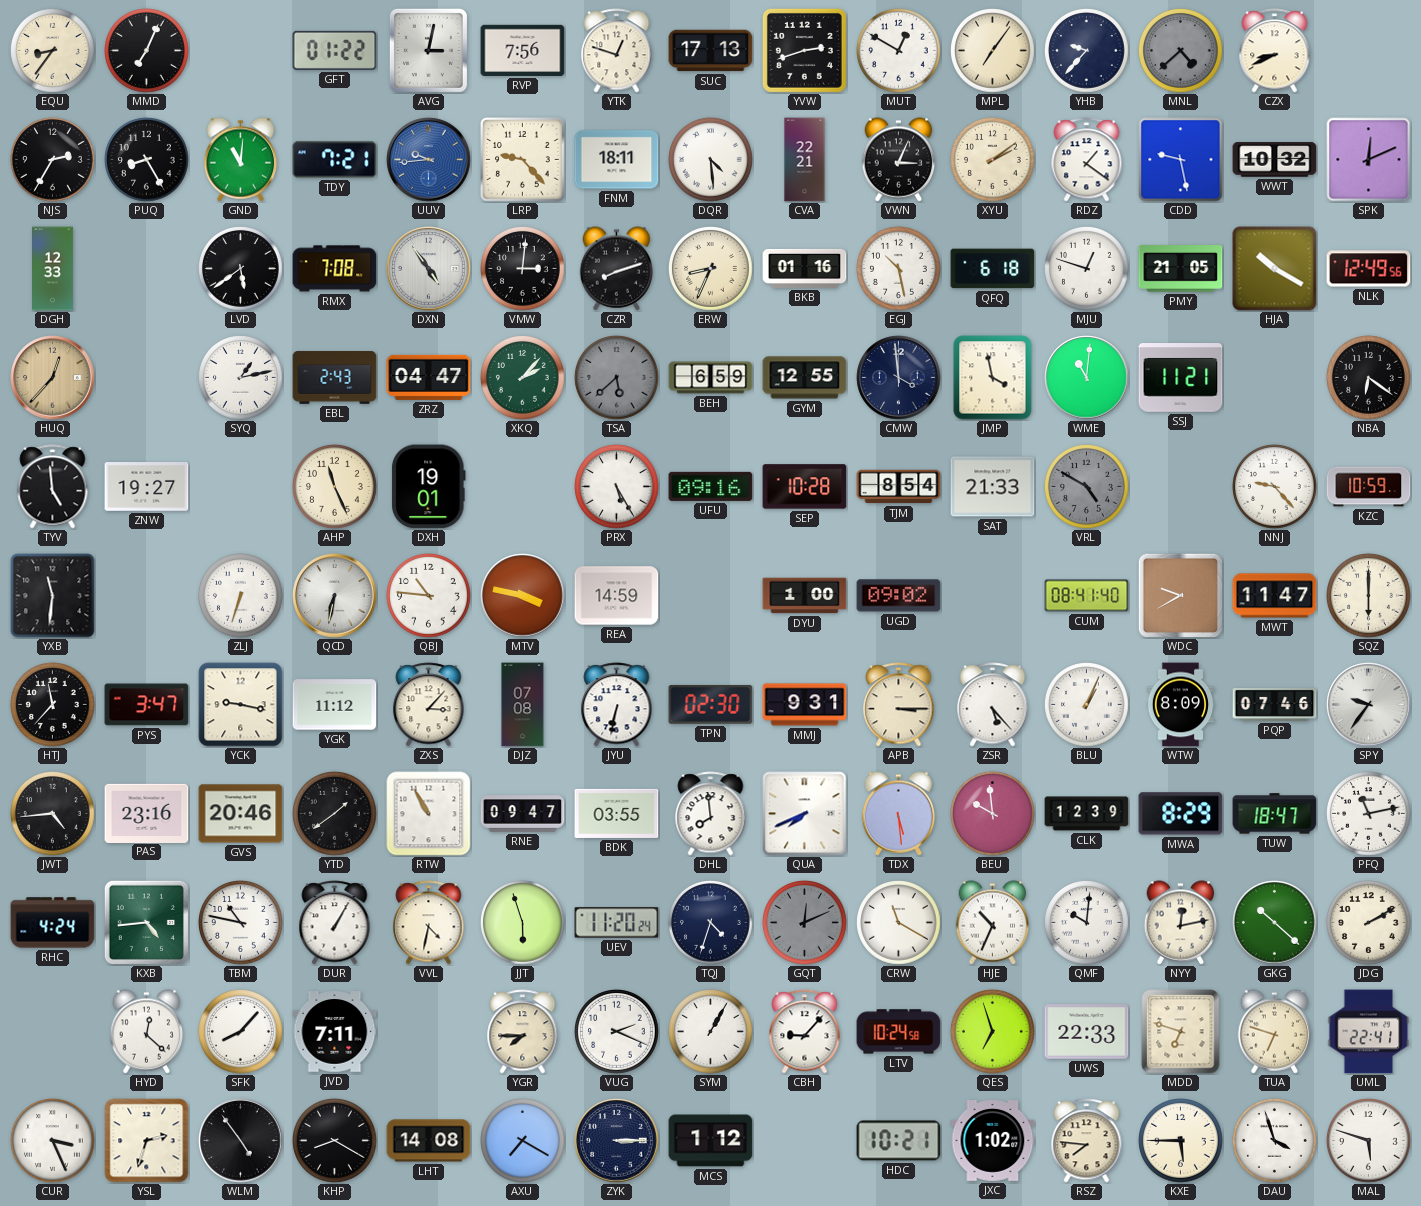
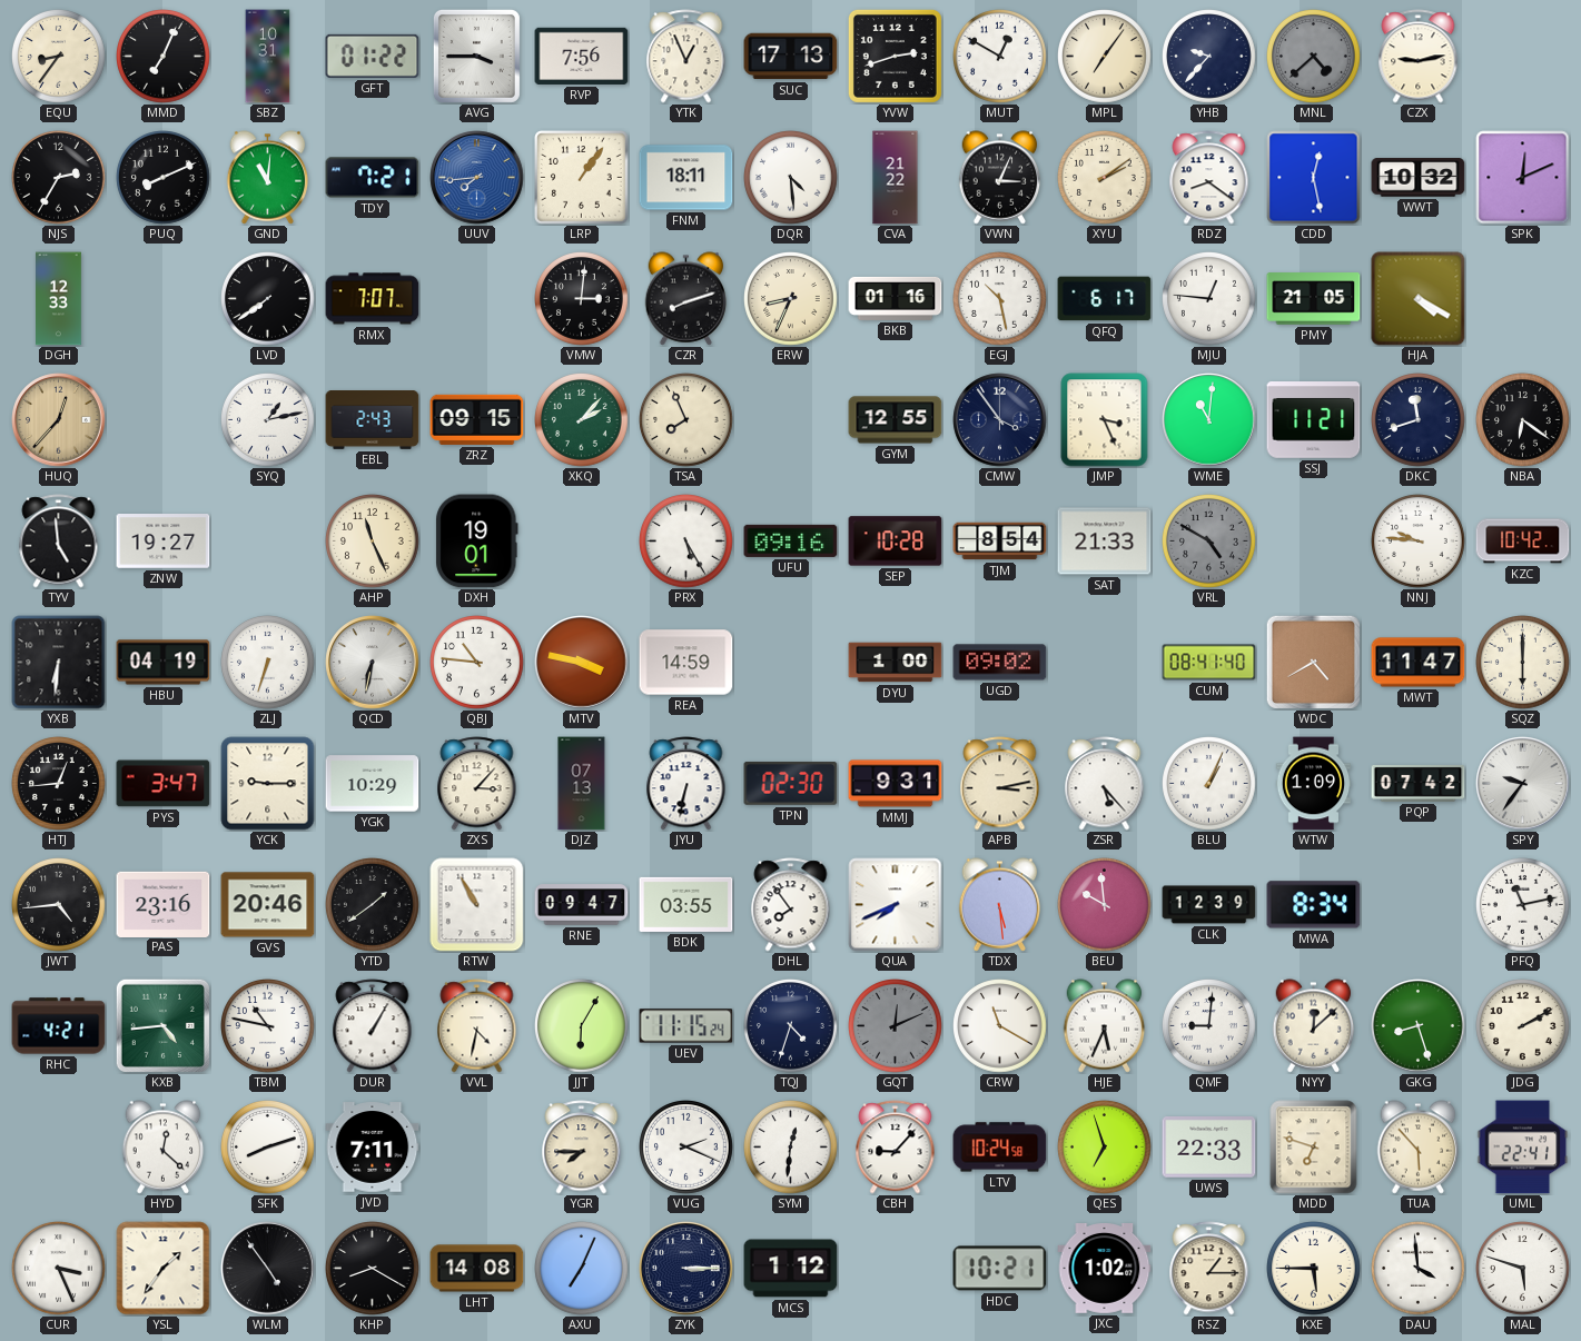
SBZ: none -> 10:31 (268, 57)
AVG: 3:02 -> 3:45 (476, 56)
YTK: 12:48 -> 12:56 (686, 57)
CZX: 8:41 -> 9:13 (1419, 57)
PUQ: 8:25 -> 8:11 (164, 178)
UUV: 9:44 -> 7:44 (477, 178)
LRP: 9:23 -> 1:06 (582, 178)
CVA: 22:21 -> 21:22 (896, 178)
RDZ: 1:21 -> 8:21 (1209, 178)
CDD: 9:28 -> 12:28 (1314, 178)
LVD: 5:39 -> 7:39 (268, 299)
RMX: 7:08 -> 7:07 (373, 299)
DXN: 4:54 -> none (429, 269)
QFQ: 6:18 -> 6:17 (1105, 299)
MJU: 12:48 -> 12:46 (1209, 299)
HJA: 10:20 -> 4:20 (1419, 299)
NLK: 12:49 -> none (1369, 269)
ZRZ: 04:47 -> 09:15 (477, 419)
TSA: 5:38 -> 7:56 (686, 420)
TSA dial: grey -> cream (686, 420)
BEH: 6:59 -> none (711, 378)
CMW: 3:59 -> 3:54 (1000, 420)
JMP: 3:58 -> 3:26 (1105, 420)
DKC: none -> 11:42 (1419, 420)
NNJ: 9:23 -> 9:46 (1419, 542)
KZC: 10:59 -> 10:42 (1523, 542)
YXB: 11:31 -> 6:31 (59, 663)
HBU: none -> 04:19 (164, 663)
WDC: 9:40 -> 4:40 (1313, 662)
HTJ: 11:37 -> 12:44 (59, 784)
YCK: 9:17 -> 9:15 (268, 784)
YGK: 11:12 -> 10:29 (373, 784)
DJZ: 07:08 -> 07:13 (582, 784)
APB: 3:15 -> 3:13 (1000, 784)
WTW: 8:09 -> 1:09 (1314, 784)
PQP: 07:46 -> 07:42 (1419, 784)
DHL: 7:59 -> 7:54 (791, 905)
MWA: 8:29 -> 8:34 (1314, 905)
TUW: 18:47 -> none (1275, 814)
RHC: 4:24 -> 4:21 (59, 1026)
JJT: 5:57 -> 6:05 (582, 1026)
UEV: 11:20 -> 11:15 (686, 1026)
HJE: 10:34 -> 5:34 (1105, 1026)
QMF: 10:01 -> 9:01 (1209, 1026)
NYY: 12:13 -> 12:08 (1314, 1026)
GKG: 10:22 -> 8:27 (1419, 1026)
SFK: 8:07 -> 8:12 (268, 1148)
SYM: 1:05 -> 12:31 (791, 1148)
TUA: 6:48 -> 5:53 (1419, 1148)
YSL: 2:33 -> 1:36 (164, 1269)
AXU: 7:20 -> 7:04 (582, 1269)
RSZ: 7:46 -> 1:15 (1209, 1269)
DAU: 3:57 -> 3:59 (1419, 1269)
